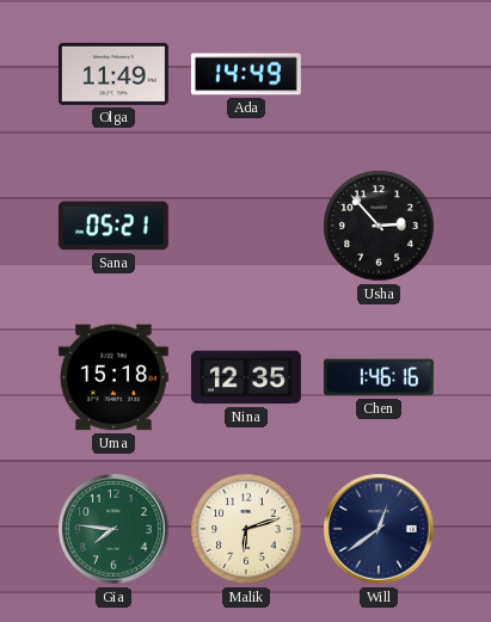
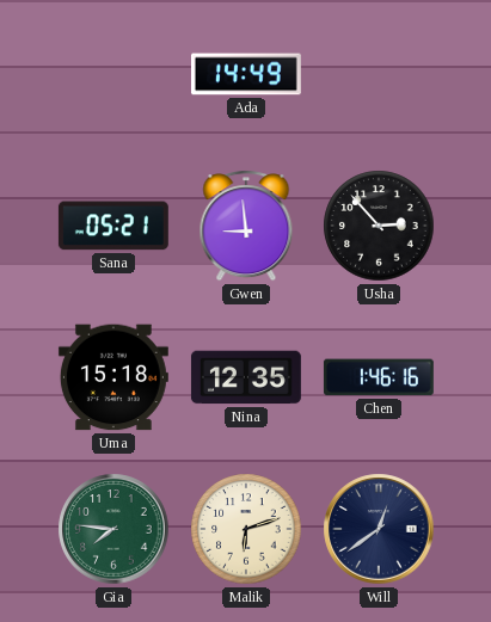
Olga: 11:49 -> none (113, 74)
Gwen: none -> 8:59 (246, 226)
